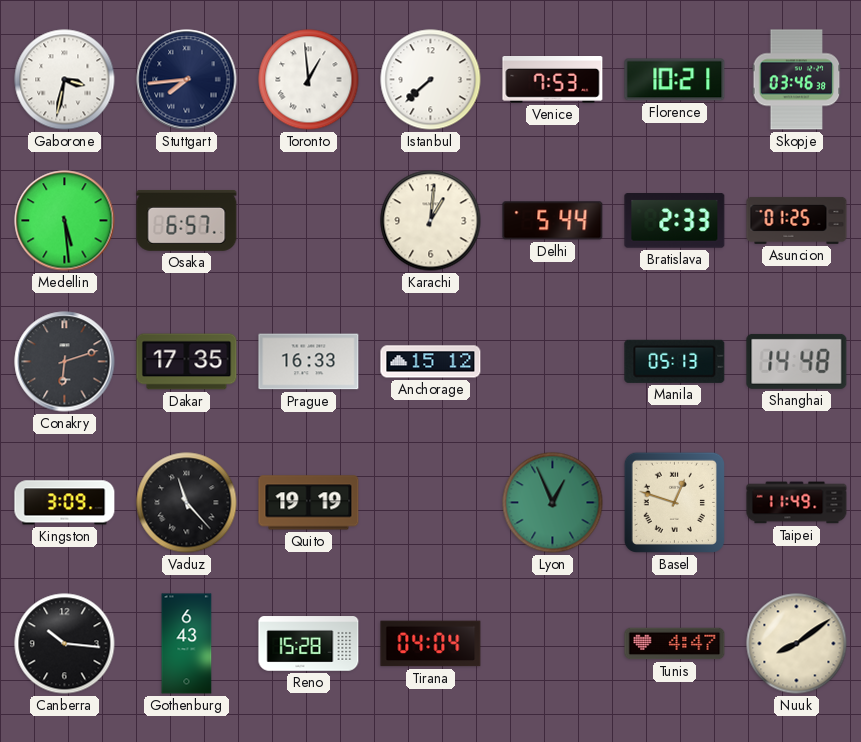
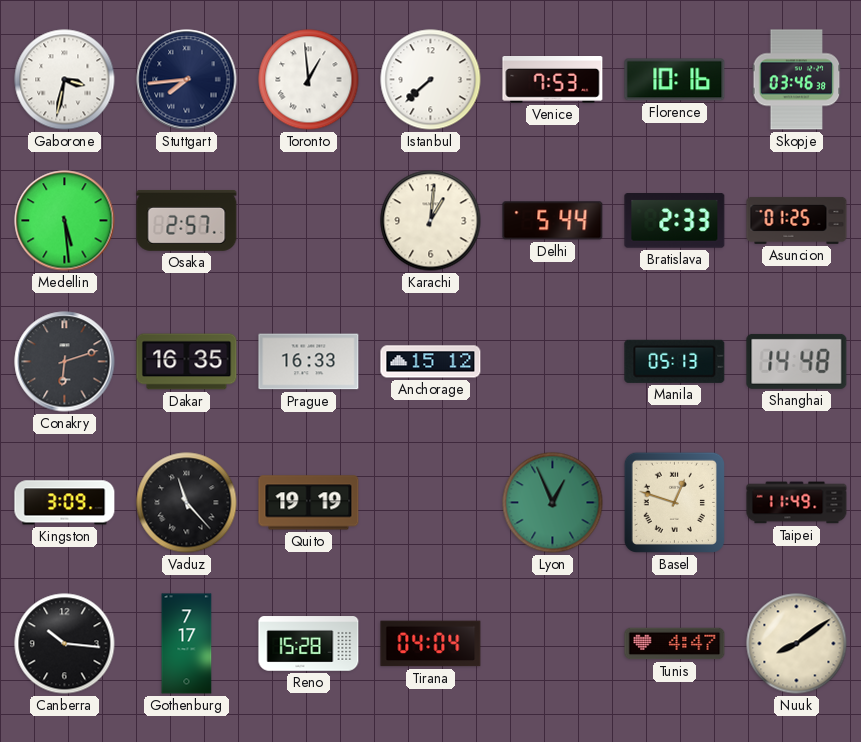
Florence: 10:21 -> 10:16 (675, 80)
Osaka: 6:57 -> 2:57 (187, 220)
Dakar: 17:35 -> 16:35 (187, 362)
Gothenburg: 6:43 -> 7:17 (187, 644)
